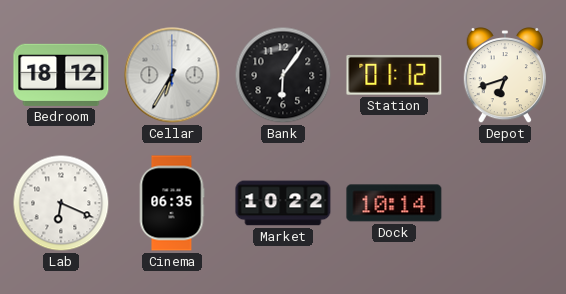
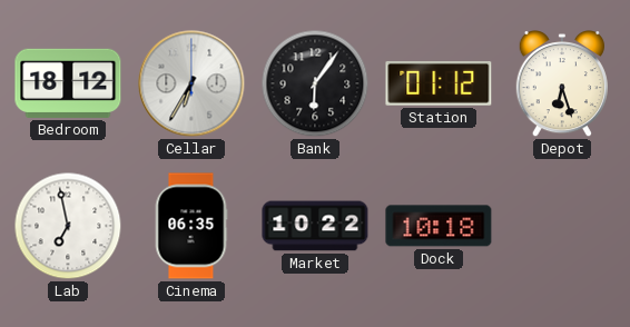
Depot: 6:42 -> 6:27 (562, 85)
Lab: 6:19 -> 6:58 (68, 226)
Dock: 10:14 -> 10:18 (439, 226)
